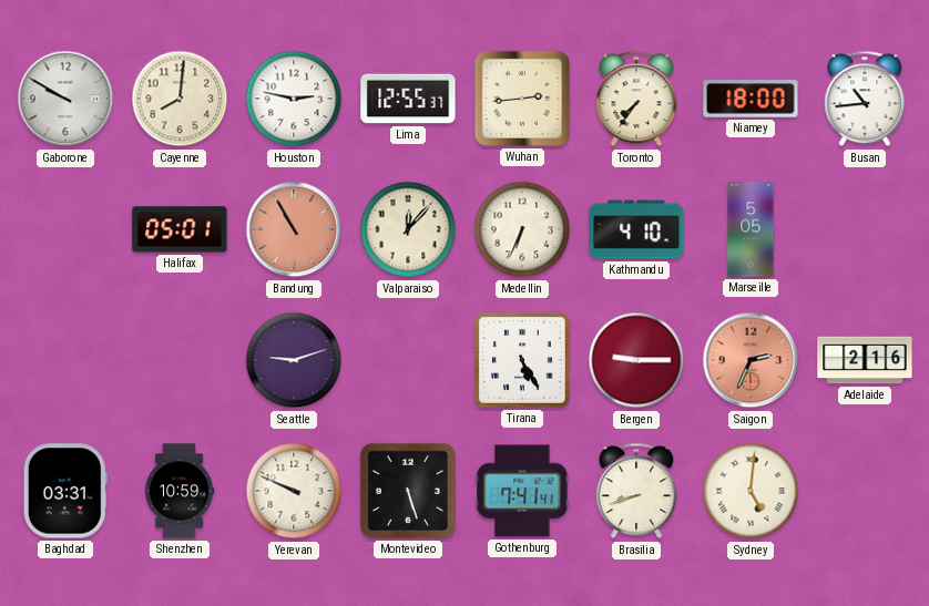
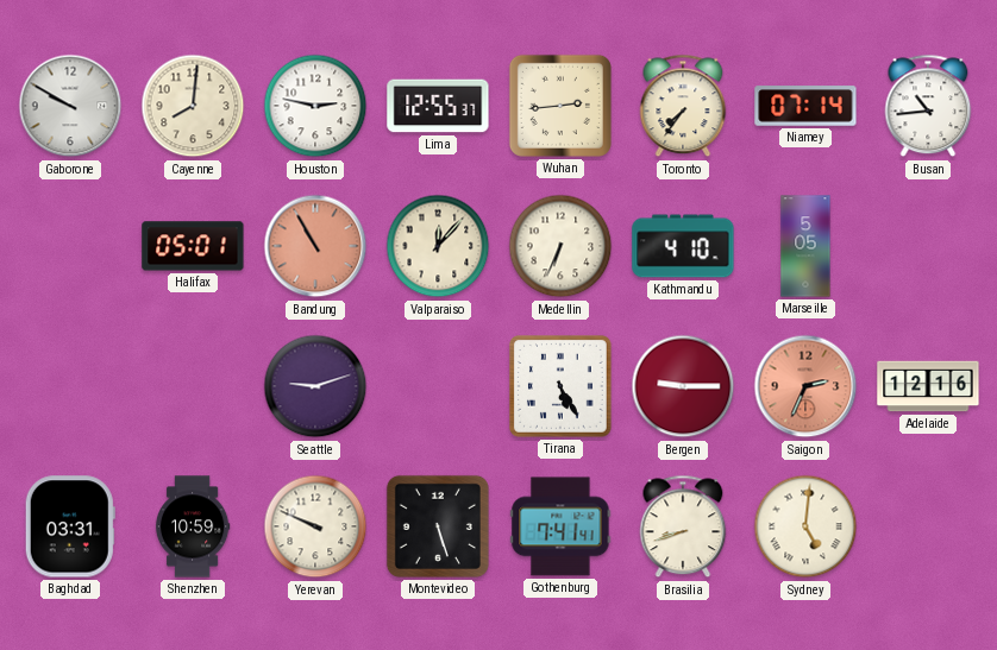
Niamey: 18:00 -> 07:14 (805, 106)
Adelaide: 2:16 -> 12:16 (928, 386)
